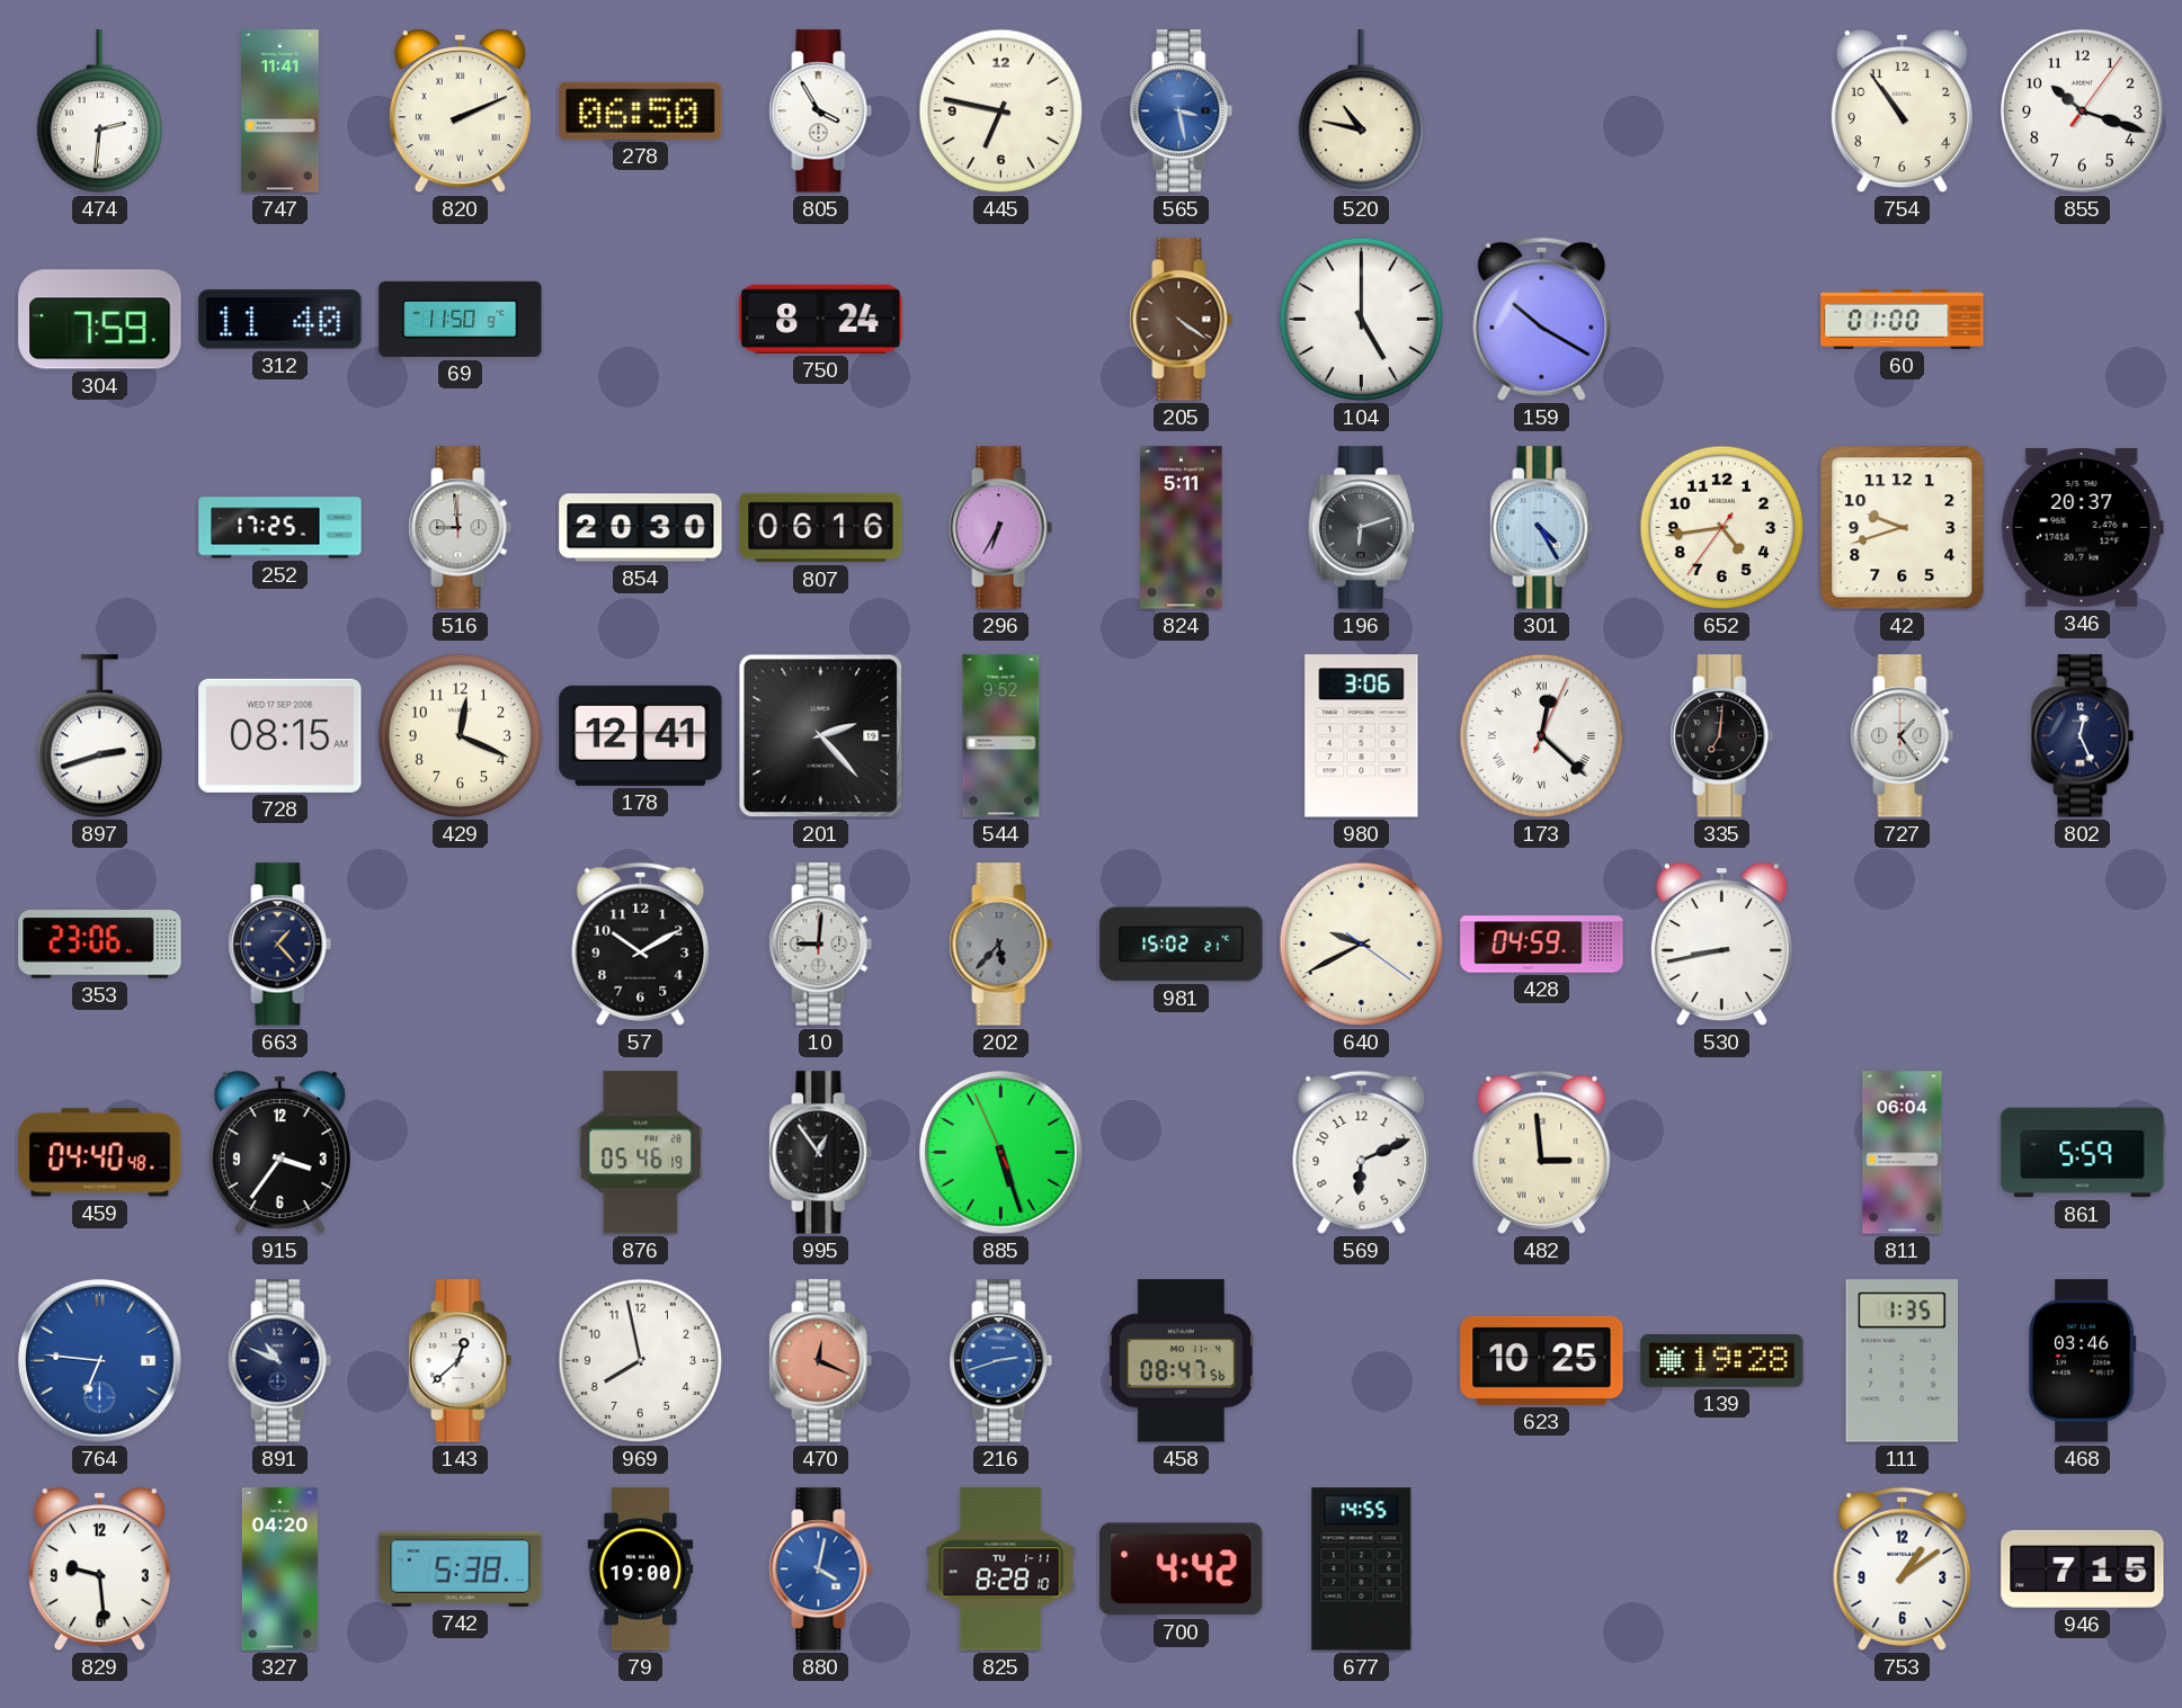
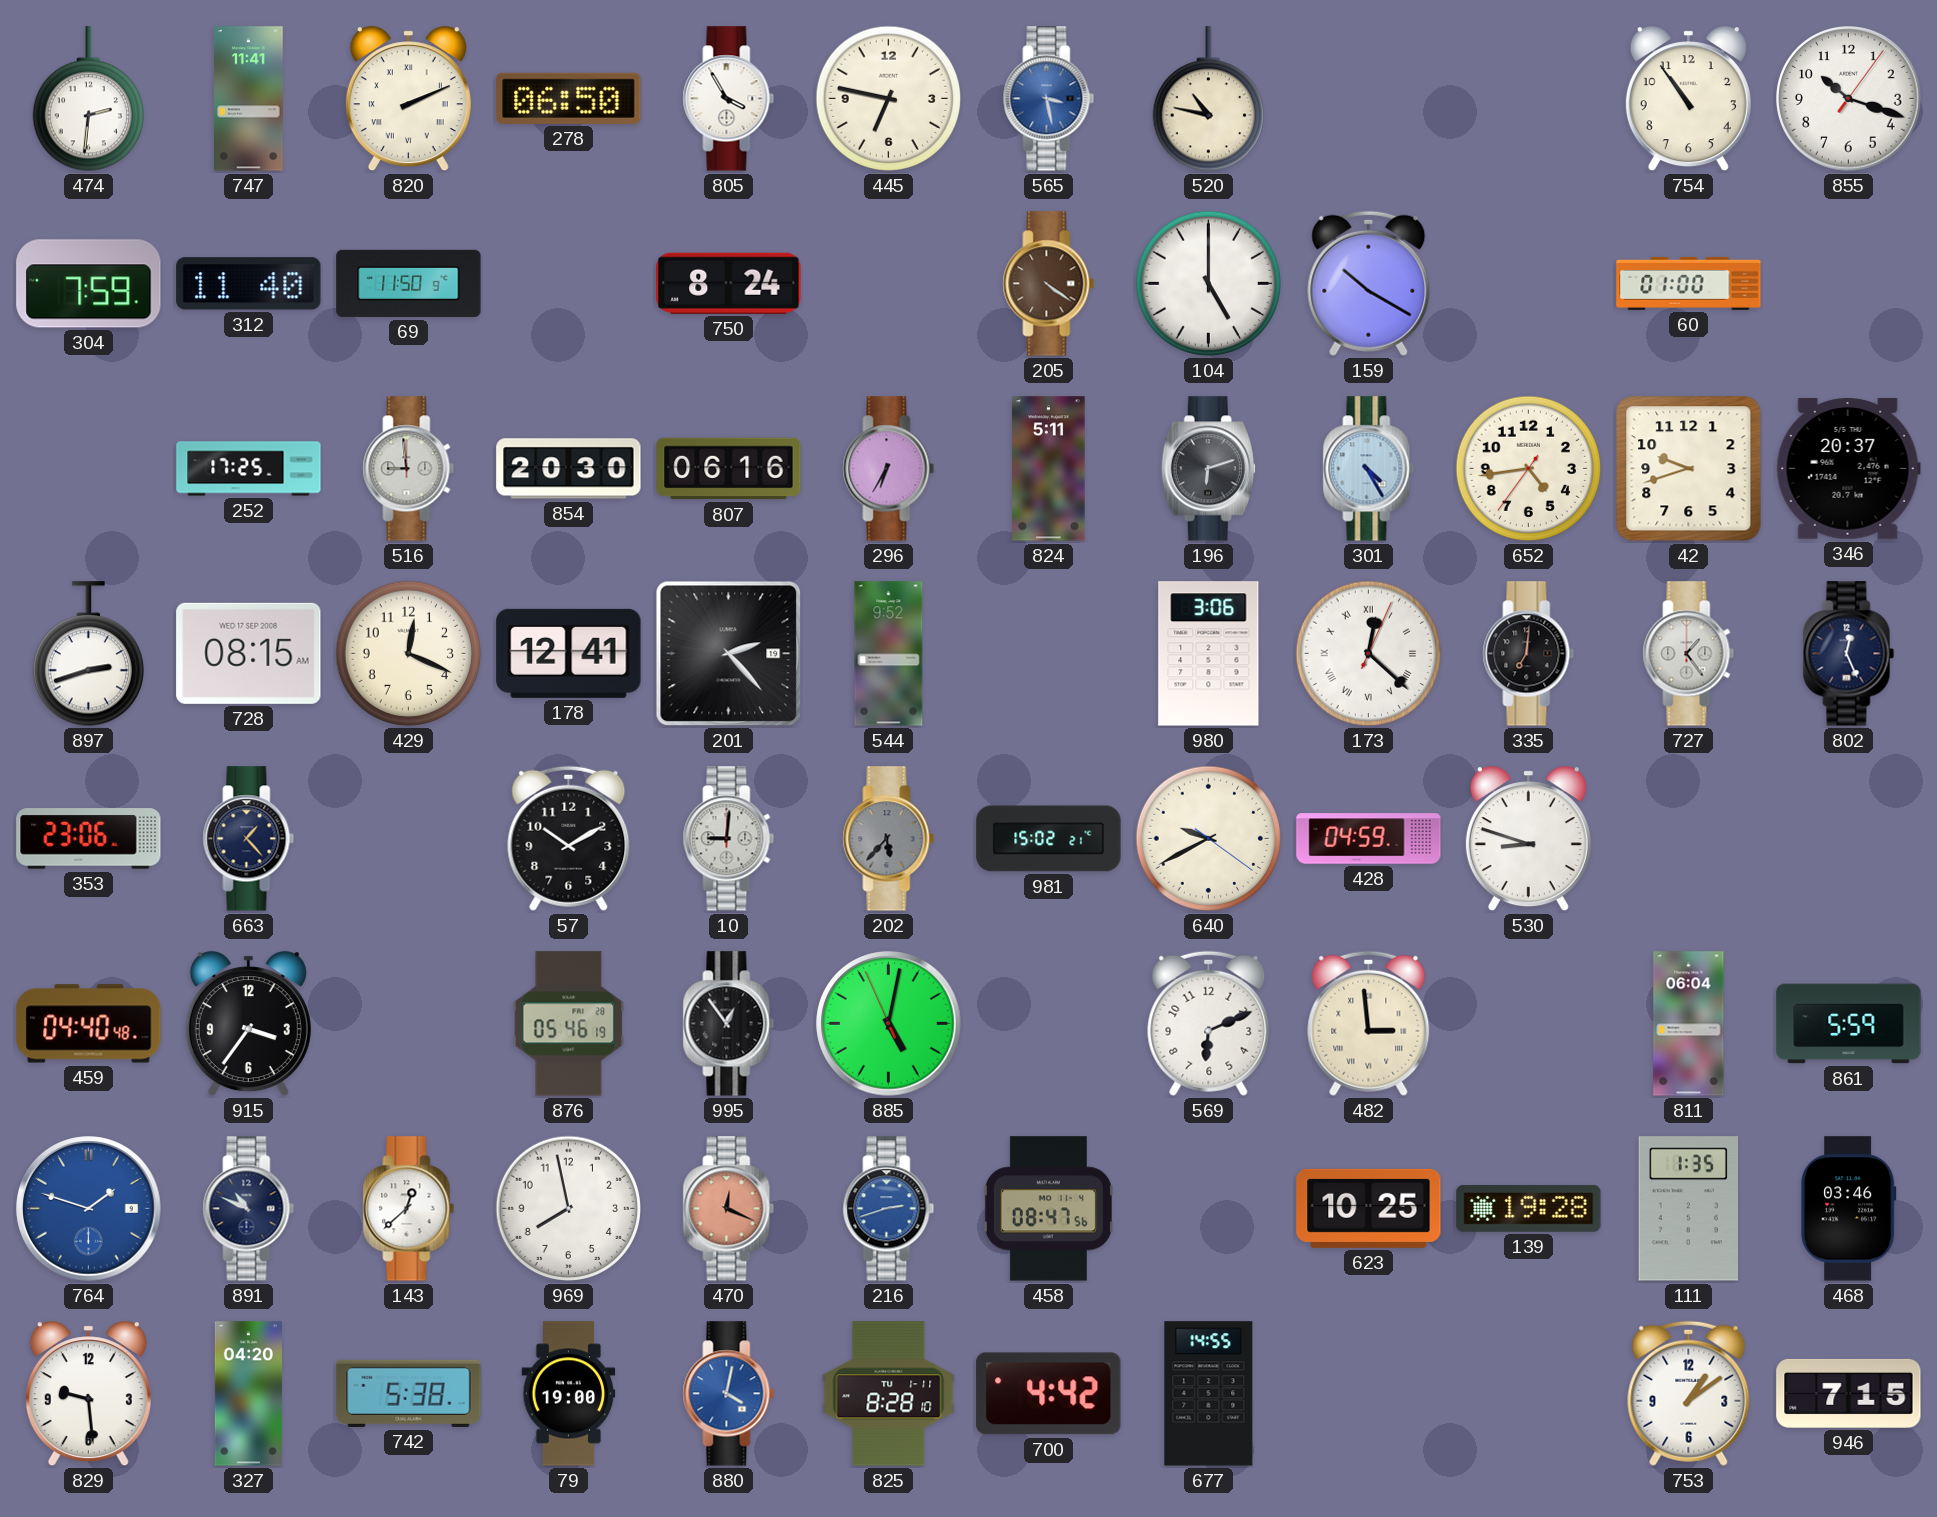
530: 8:43 -> 8:48 (1528, 839)
885: 5:26 -> 5:01 (889, 1024)
764: 6:46 -> 1:48 (89, 1209)
